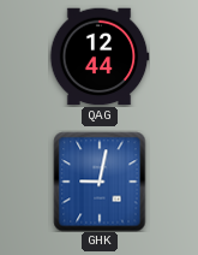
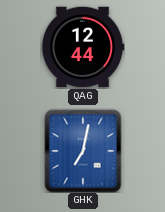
GHK: 9:02 -> 7:02 (83, 151)
